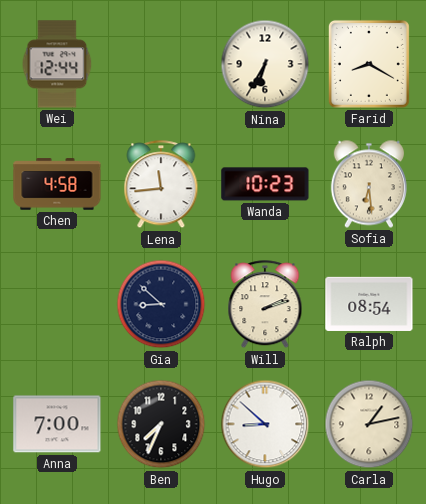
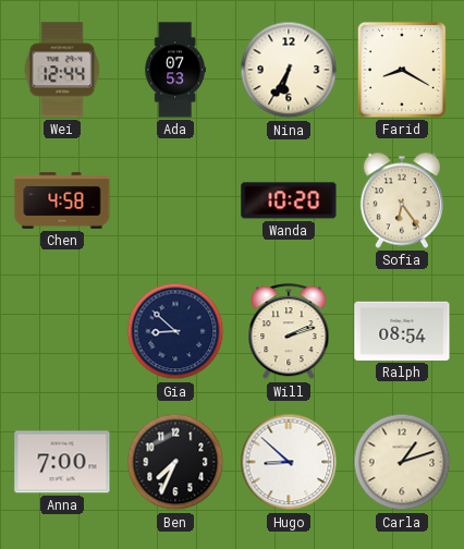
Ada: none -> 07:53 (175, 70)
Lena: 11:44 -> none (161, 185)
Wanda: 10:23 -> 10:20 (289, 200)
Sofia: 6:29 -> 6:24 (402, 200)
Carla: 1:13 -> 1:12 (402, 462)
